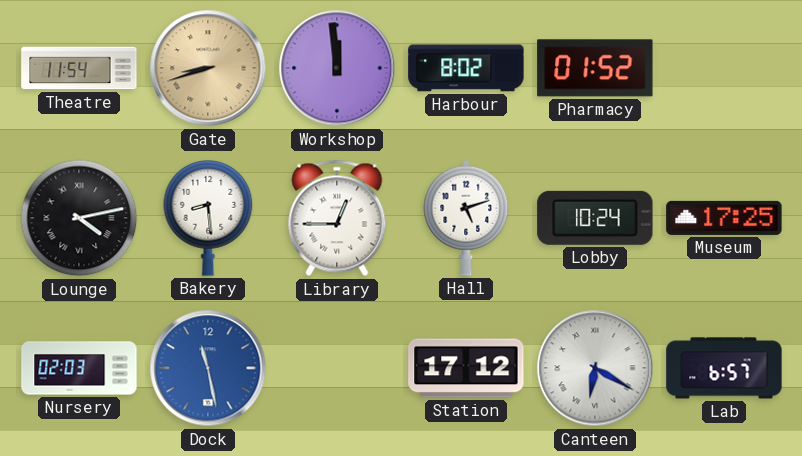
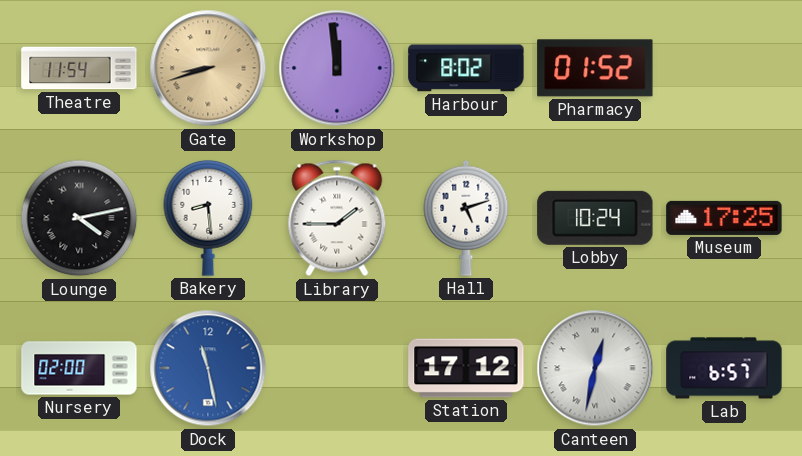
Library: 12:45 -> 1:45 (337, 218)
Nursery: 02:03 -> 02:00 (79, 368)
Canteen: 6:20 -> 12:32 (595, 368)
